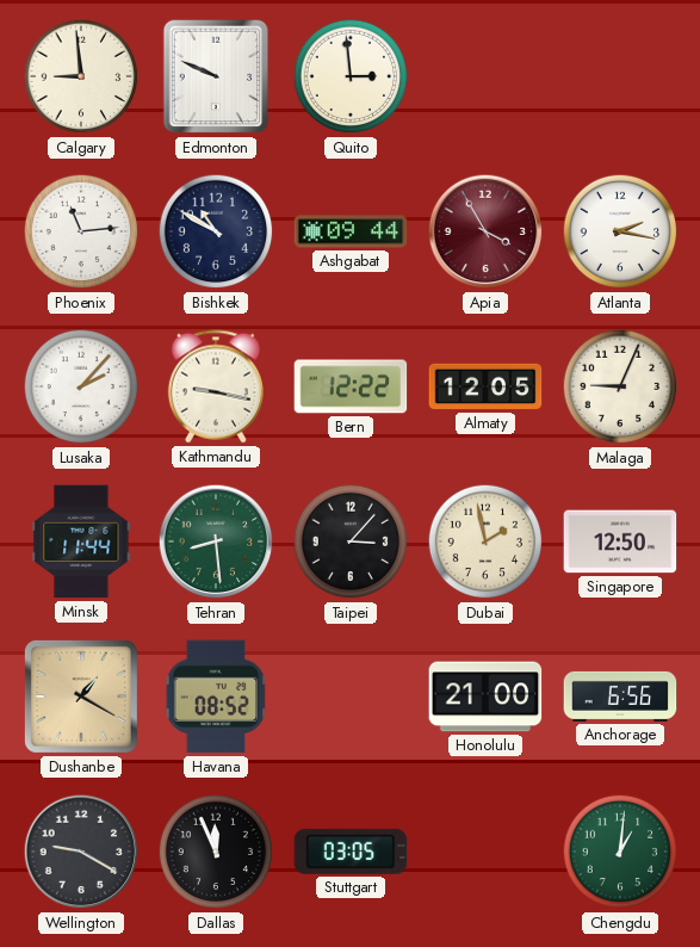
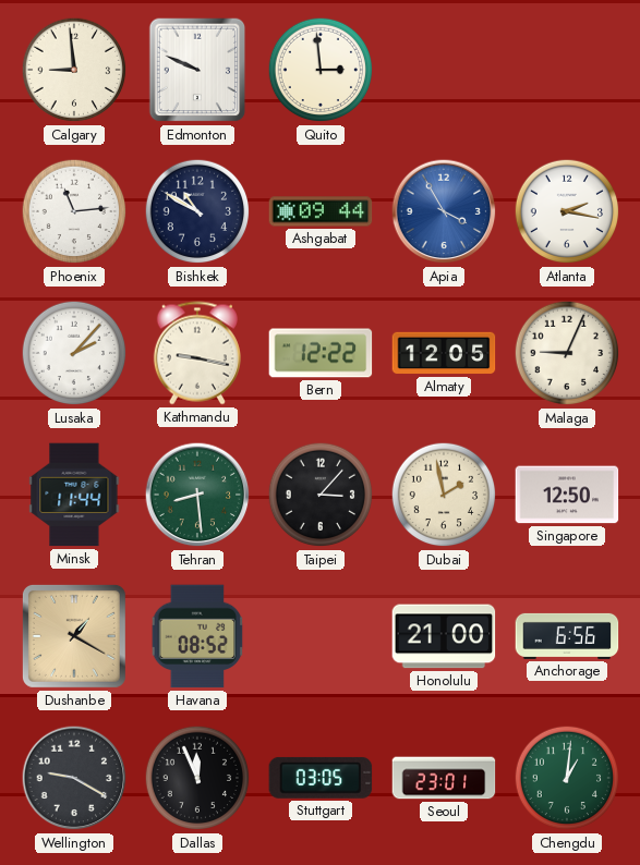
Apia dial: burgundy -> blue (444, 211)
Seoul: none -> 23:01 (444, 778)
